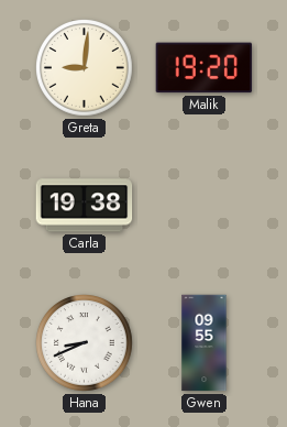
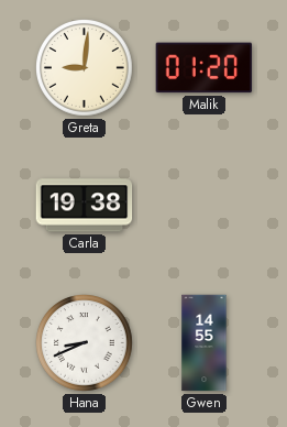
Malik: 19:20 -> 01:20 (205, 68)
Gwen: 09:55 -> 14:55 (205, 343)
